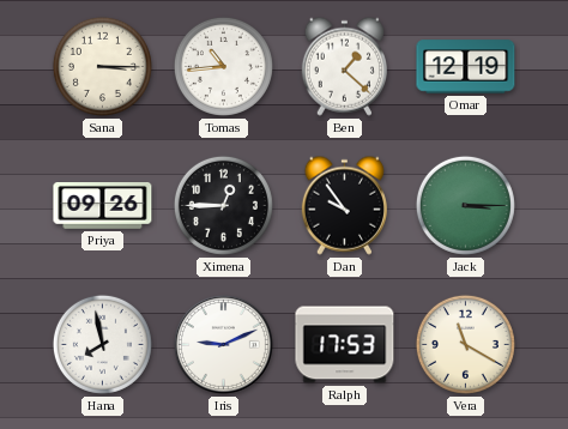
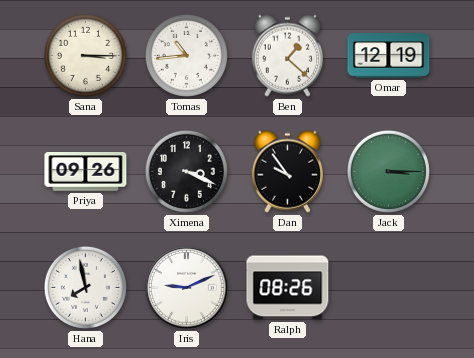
Ximena: 12:45 -> 3:19 (186, 171)
Ralph: 17:53 -> 08:26 (288, 288)
Vera: 11:20 -> none (465, 344)
